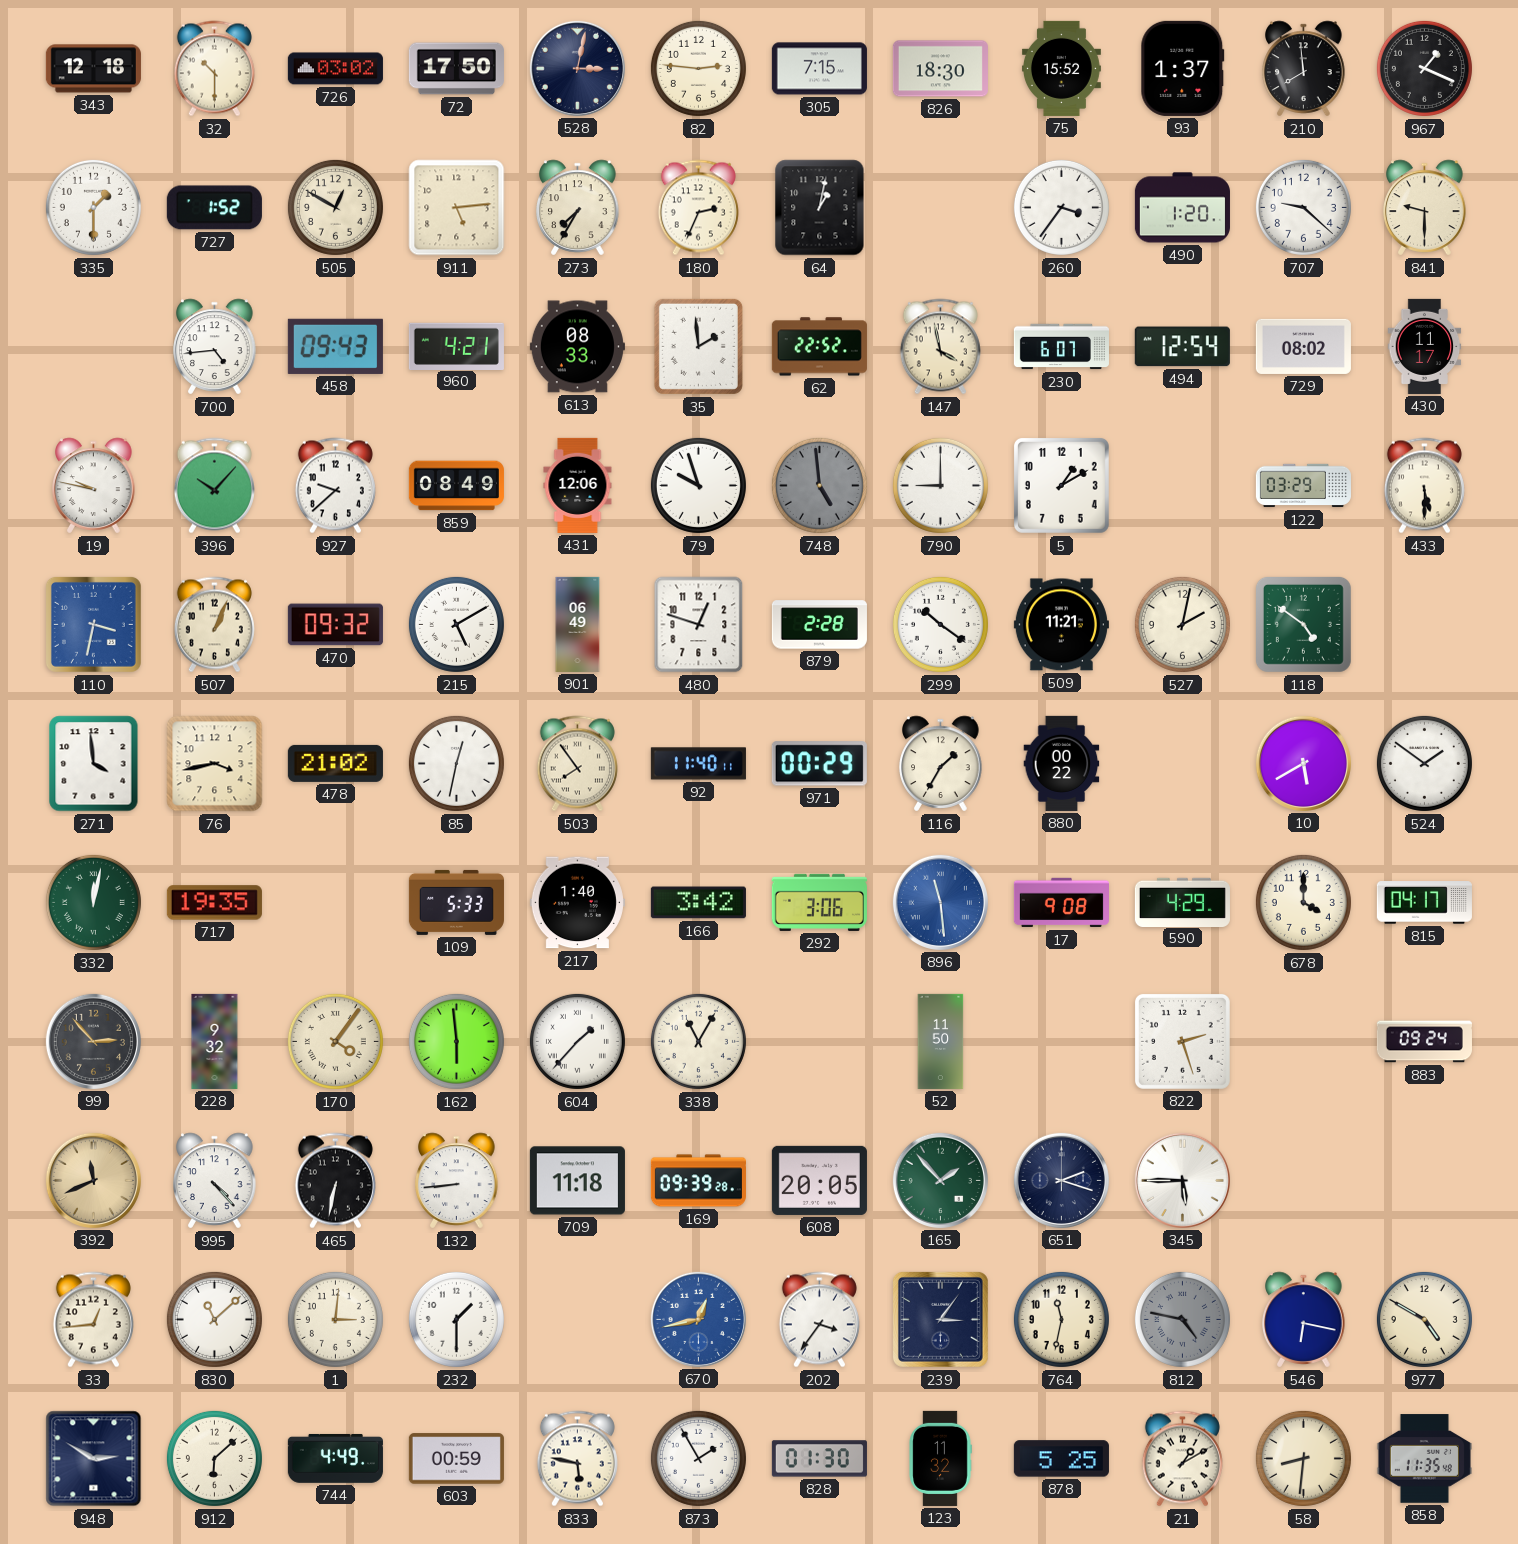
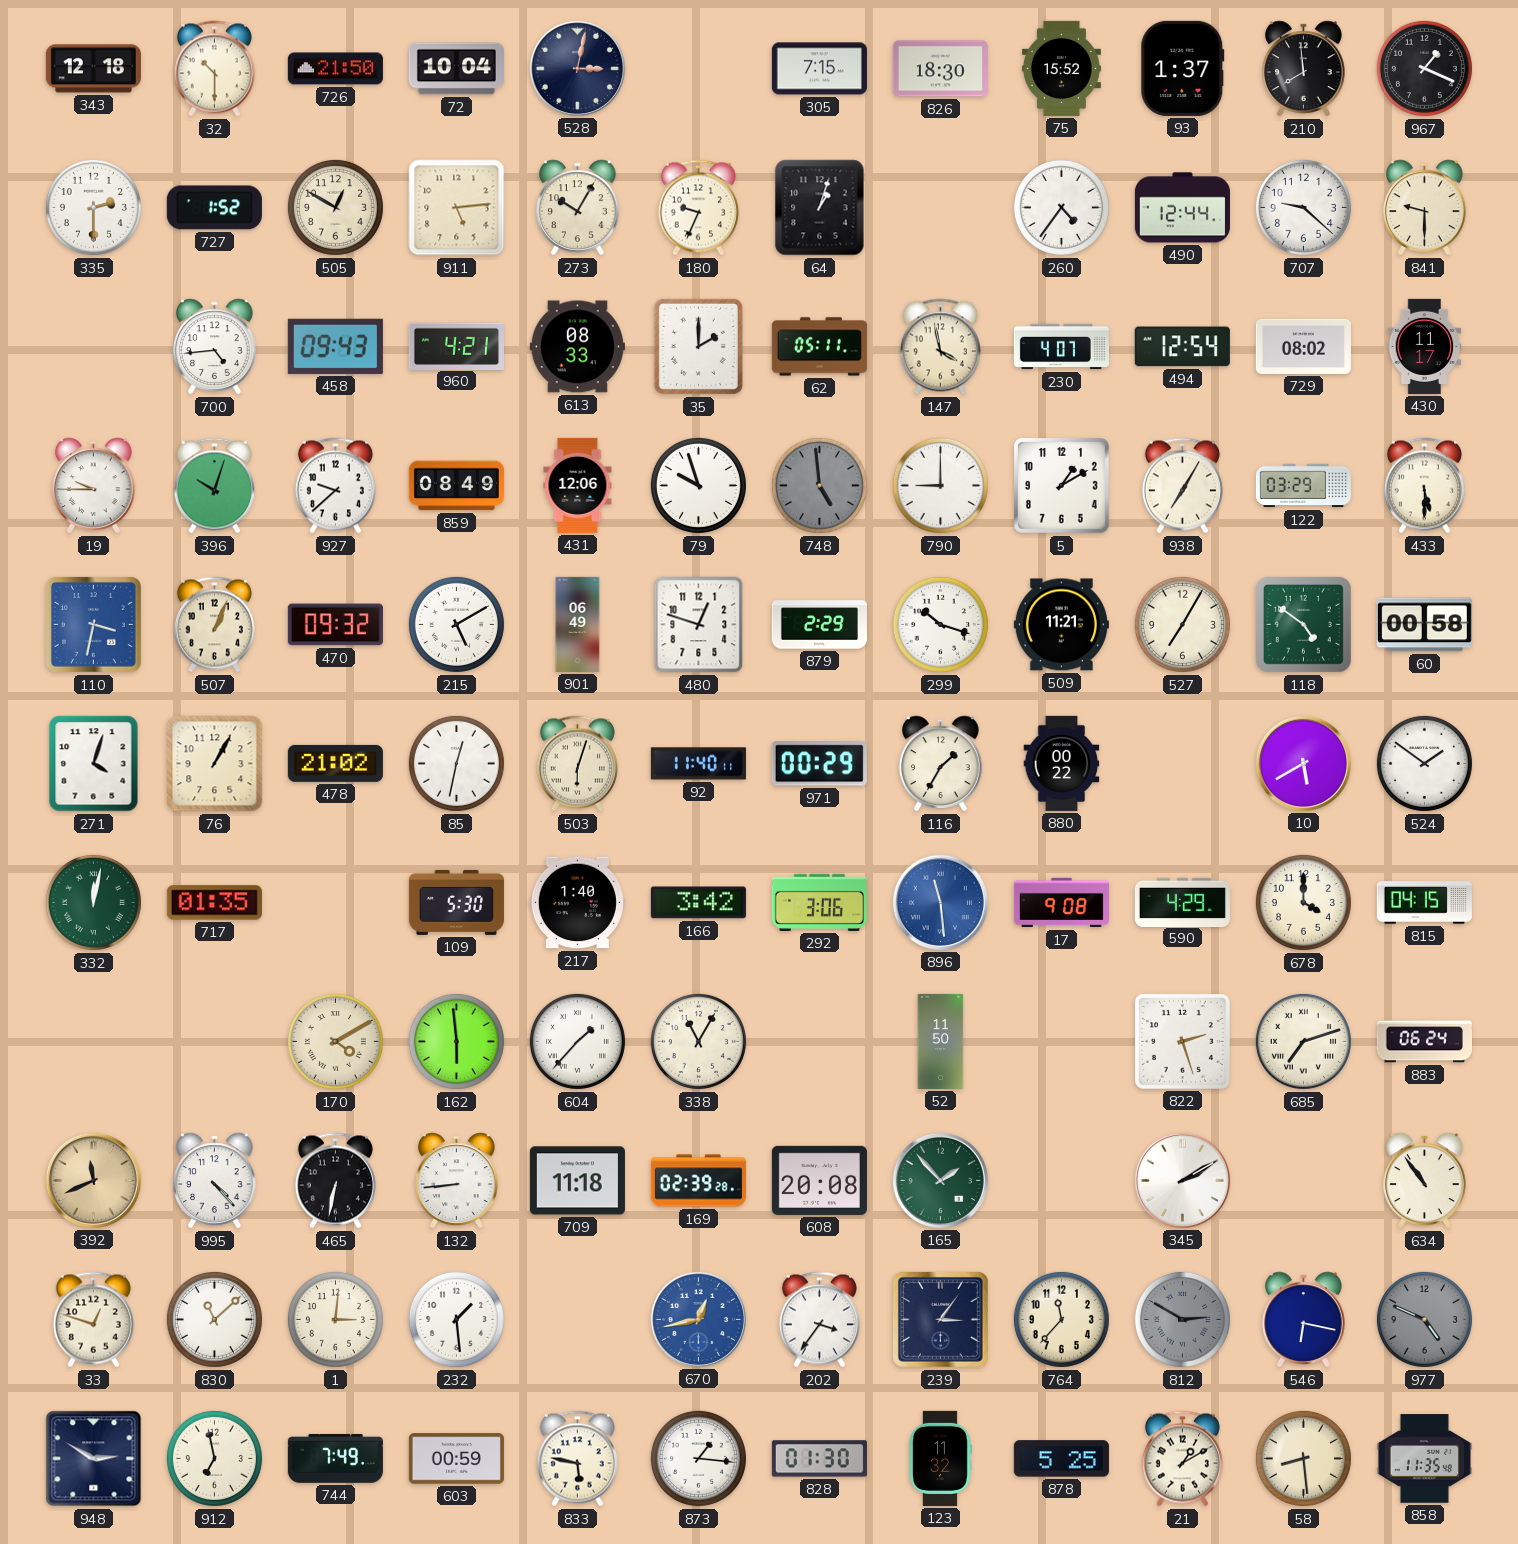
726: 03:02 -> 21:50 (335, 69)
72: 17:50 -> 10:04 (456, 69)
82: 2:46 -> none (698, 68)
335: 1:30 -> 2:30 (93, 207)
273: 7:35 -> 10:05 (578, 208)
180: 2:34 -> 9:34 (698, 208)
64: 1:02 -> 1:03 (820, 208)
260: 3:36 -> 4:36 (1061, 207)
490: 1:20 -> 12:44 (1182, 208)
35: 1:59 -> 2:00 (698, 346)
62: 22:52 -> 05:11 (819, 347)
230: 6:07 -> 4:07 (1061, 347)
19: 9:47 -> 9:45 (94, 486)
396: 10:07 -> 10:03 (214, 486)
938: none -> 7:05 (1182, 486)
879: 2:28 -> 2:29 (819, 625)
299: 10:21 -> 10:18 (940, 624)
527: 2:02 -> 7:05 (1182, 624)
60: none -> 00:58 (1424, 625)
271: 3:59 -> 4:03 (94, 764)
76: 3:43 -> 1:05 (215, 764)
503: 7:54 -> 6:03 (577, 764)
717: 19:35 -> 01:35 (214, 903)
109: 5:33 -> 5:30 (456, 902)
815: 04:17 -> 04:15 (1424, 903)
99: 2:53 -> none (93, 1041)
228: 9:32 -> none (215, 1041)
170: 4:06 -> 4:10 (335, 1041)
685: none -> 7:12 (1303, 1041)
883: 09:24 -> 06:24 (1424, 1042)
169: 09:39 -> 02:39 (698, 1181)
608: 20:05 -> 20:08 (819, 1180)
651: 2:18 -> none (1061, 1180)
345: 5:45 -> 2:10 (1182, 1180)
634: none -> 10:54 (1425, 1181)
33: 12:44 -> 12:48 (93, 1320)
232: 1:30 -> 1:29 (456, 1319)
764: 11:32 -> 11:37 (1061, 1319)
812: 4:47 -> 2:50 (1182, 1319)
977: 4:50 -> 4:49 (1424, 1319)
977 dial: cream -> grey (1424, 1319)
912: 6:08 -> 6:58 (214, 1458)
744: 4:49 -> 7:49 (335, 1458)
873: 1:55 -> 1:16 (698, 1458)
58: 8:31 -> 8:29 (1303, 1458)
